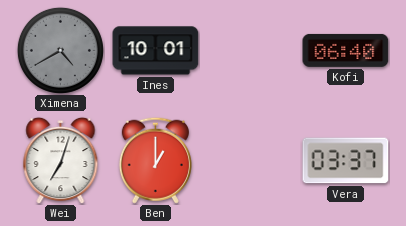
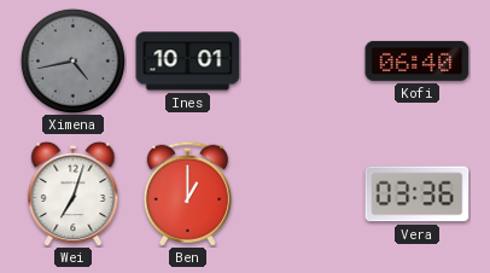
Ximena: 4:40 -> 4:43 (72, 60)
Vera: 03:37 -> 03:36 (418, 194)
